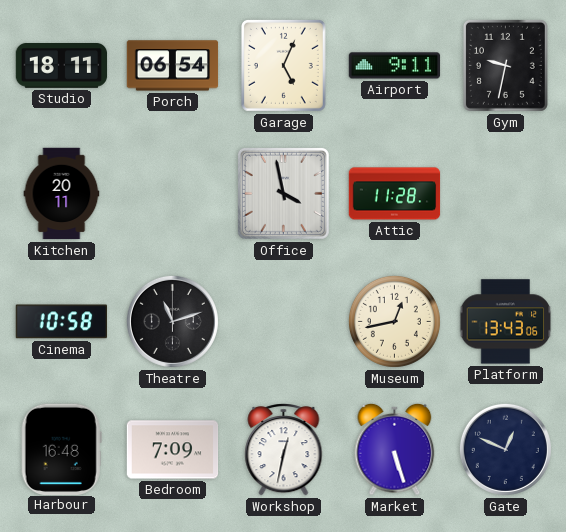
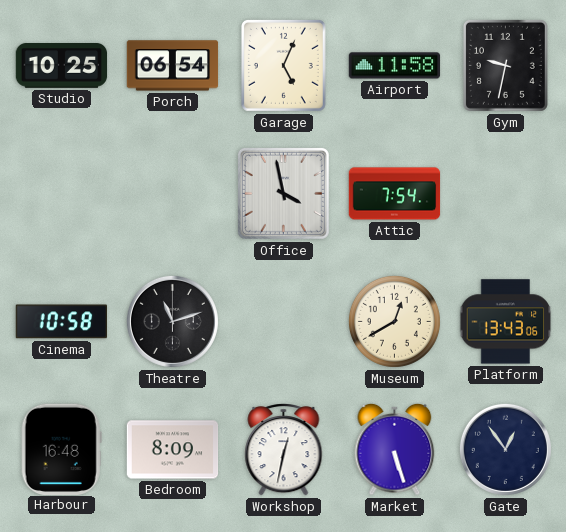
Studio: 18:11 -> 10:25 (62, 66)
Airport: 9:11 -> 11:58 (395, 66)
Kitchen: 20:11 -> none (62, 194)
Attic: 11:28 -> 7:54 (395, 194)
Museum: 12:43 -> 12:40 (394, 321)
Bedroom: 7:09 -> 8:09 (173, 450)
Gate: 12:49 -> 12:54 (505, 449)
